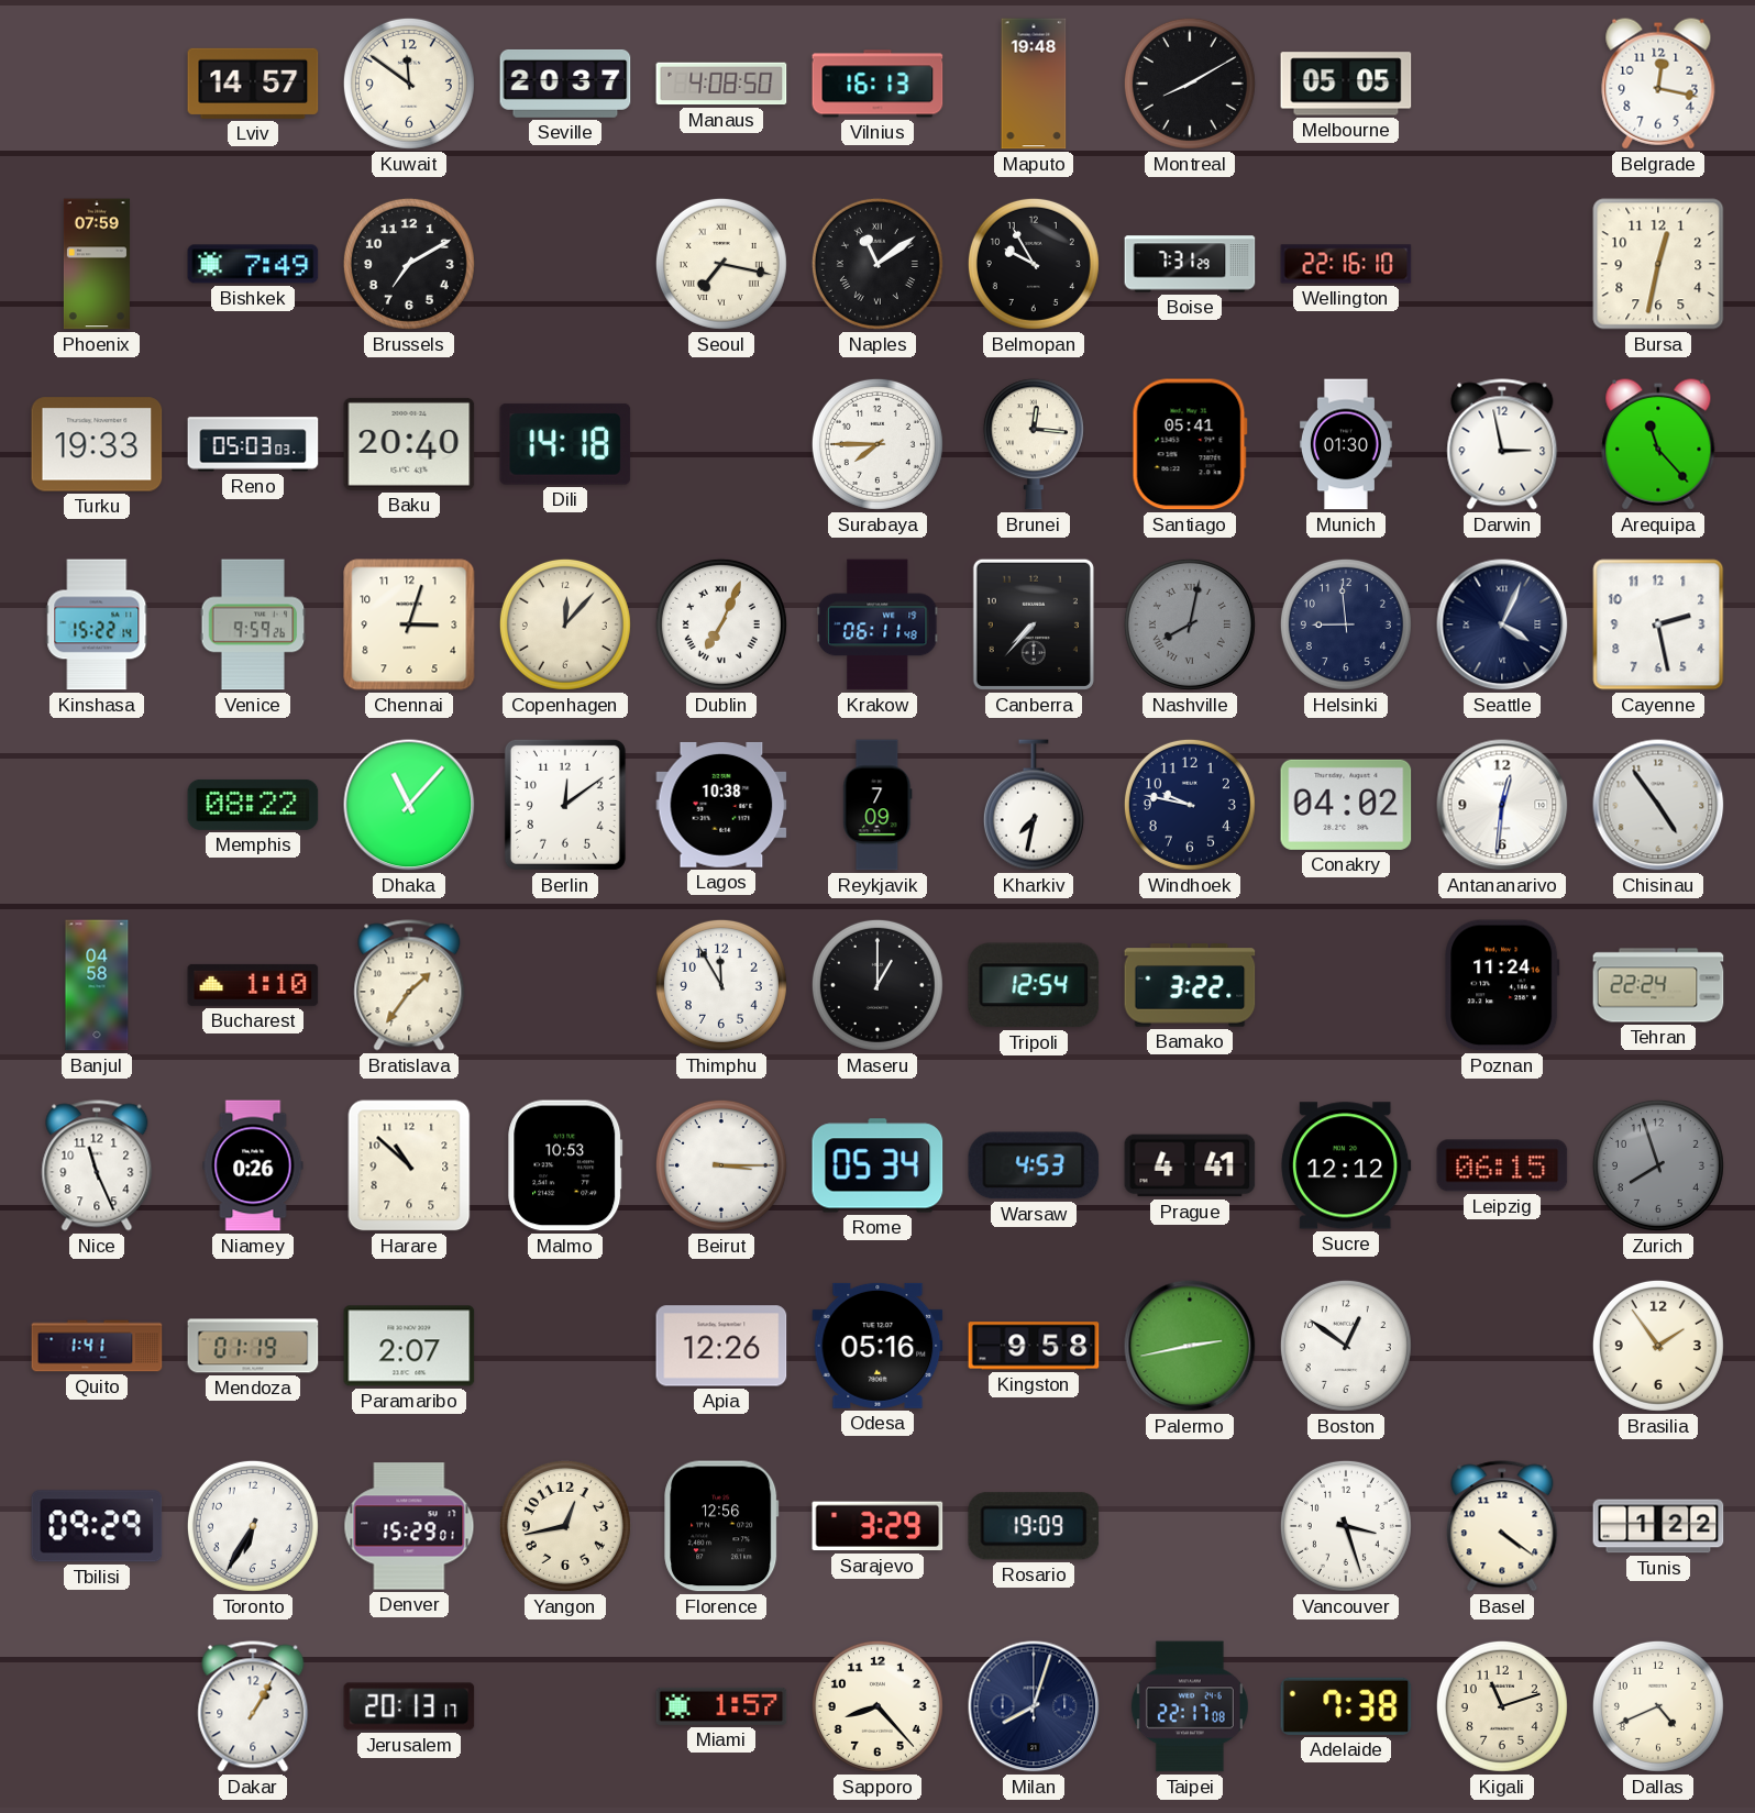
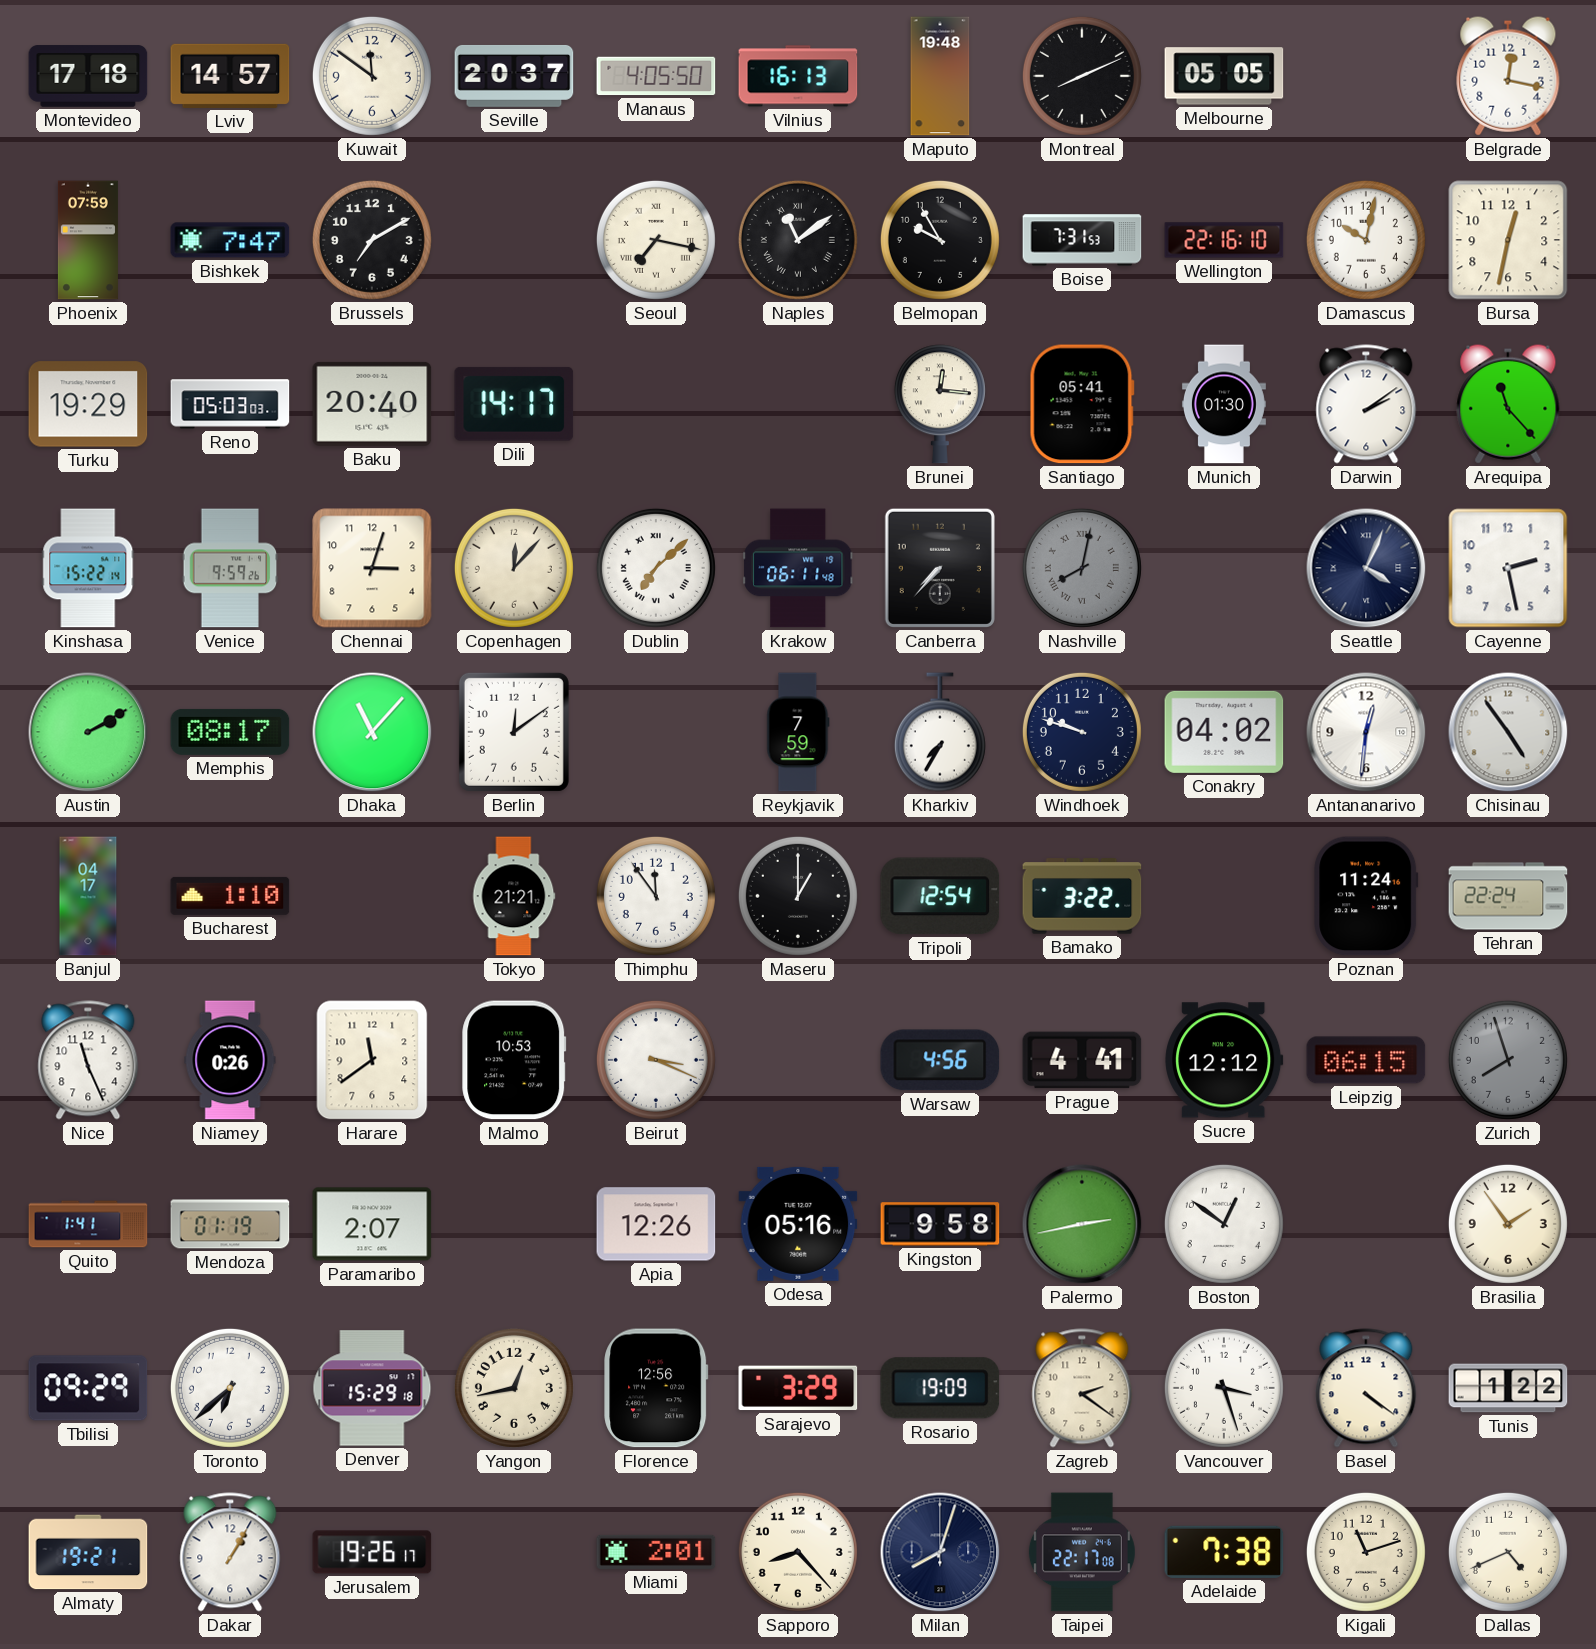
Montevideo: none -> 17:18 (88, 76)
Manaus: 4:08 -> 4:05 (656, 76)
Montreal: 8:10 -> 8:11 (1082, 76)
Bishkek: 7:49 -> 7:47 (230, 240)
Boise: 7:31:29 -> 7:31:53 (1082, 240)
Damascus: none -> 10:02 (1366, 240)
Turku: 19:33 -> 19:29 (88, 404)
Dili: 14:18 -> 14:17 (514, 404)
Surabaya: 7:45 -> none (877, 444)
Darwin: 2:58 -> 2:09 (1366, 404)
Dublin: 7:04 -> 7:08 (656, 568)
Helsinki: 8:59 -> none (1346, 624)
Austin: none -> 2:10 (88, 732)
Memphis: 08:22 -> 08:17 (230, 732)
Lagos: 10:38 -> none (721, 805)
Reykjavik: 7:09 -> 7:59 (798, 732)
Kharkiv: 7:32 -> 7:35 (940, 732)
Windhoek: 9:47 -> 9:48 (1082, 732)
Banjul: 04:58 -> 04:17 (88, 896)
Bratislava: 1:36 -> none (409, 985)
Tokyo: none -> 21:21 (514, 896)
Thimphu: 11:55 -> 11:54 (656, 896)
Harare: 10:52 -> 11:39 (372, 1060)
Beirut: 3:15 -> 3:19 (656, 1060)
Rome: 05:34 -> none (877, 1165)
Warsaw: 4:53 -> 4:56 (940, 1060)
Toronto: 6:35 -> 6:38 (230, 1388)
Denver: 15:29:01 -> 15:29:18 (372, 1388)
Zagreb: none -> 2:21 (1082, 1388)
Almaty: none -> 19:21 (88, 1552)
Jerusalem: 20:13 -> 19:26 (372, 1552)
Miami: 1:57 -> 2:01 (656, 1552)
